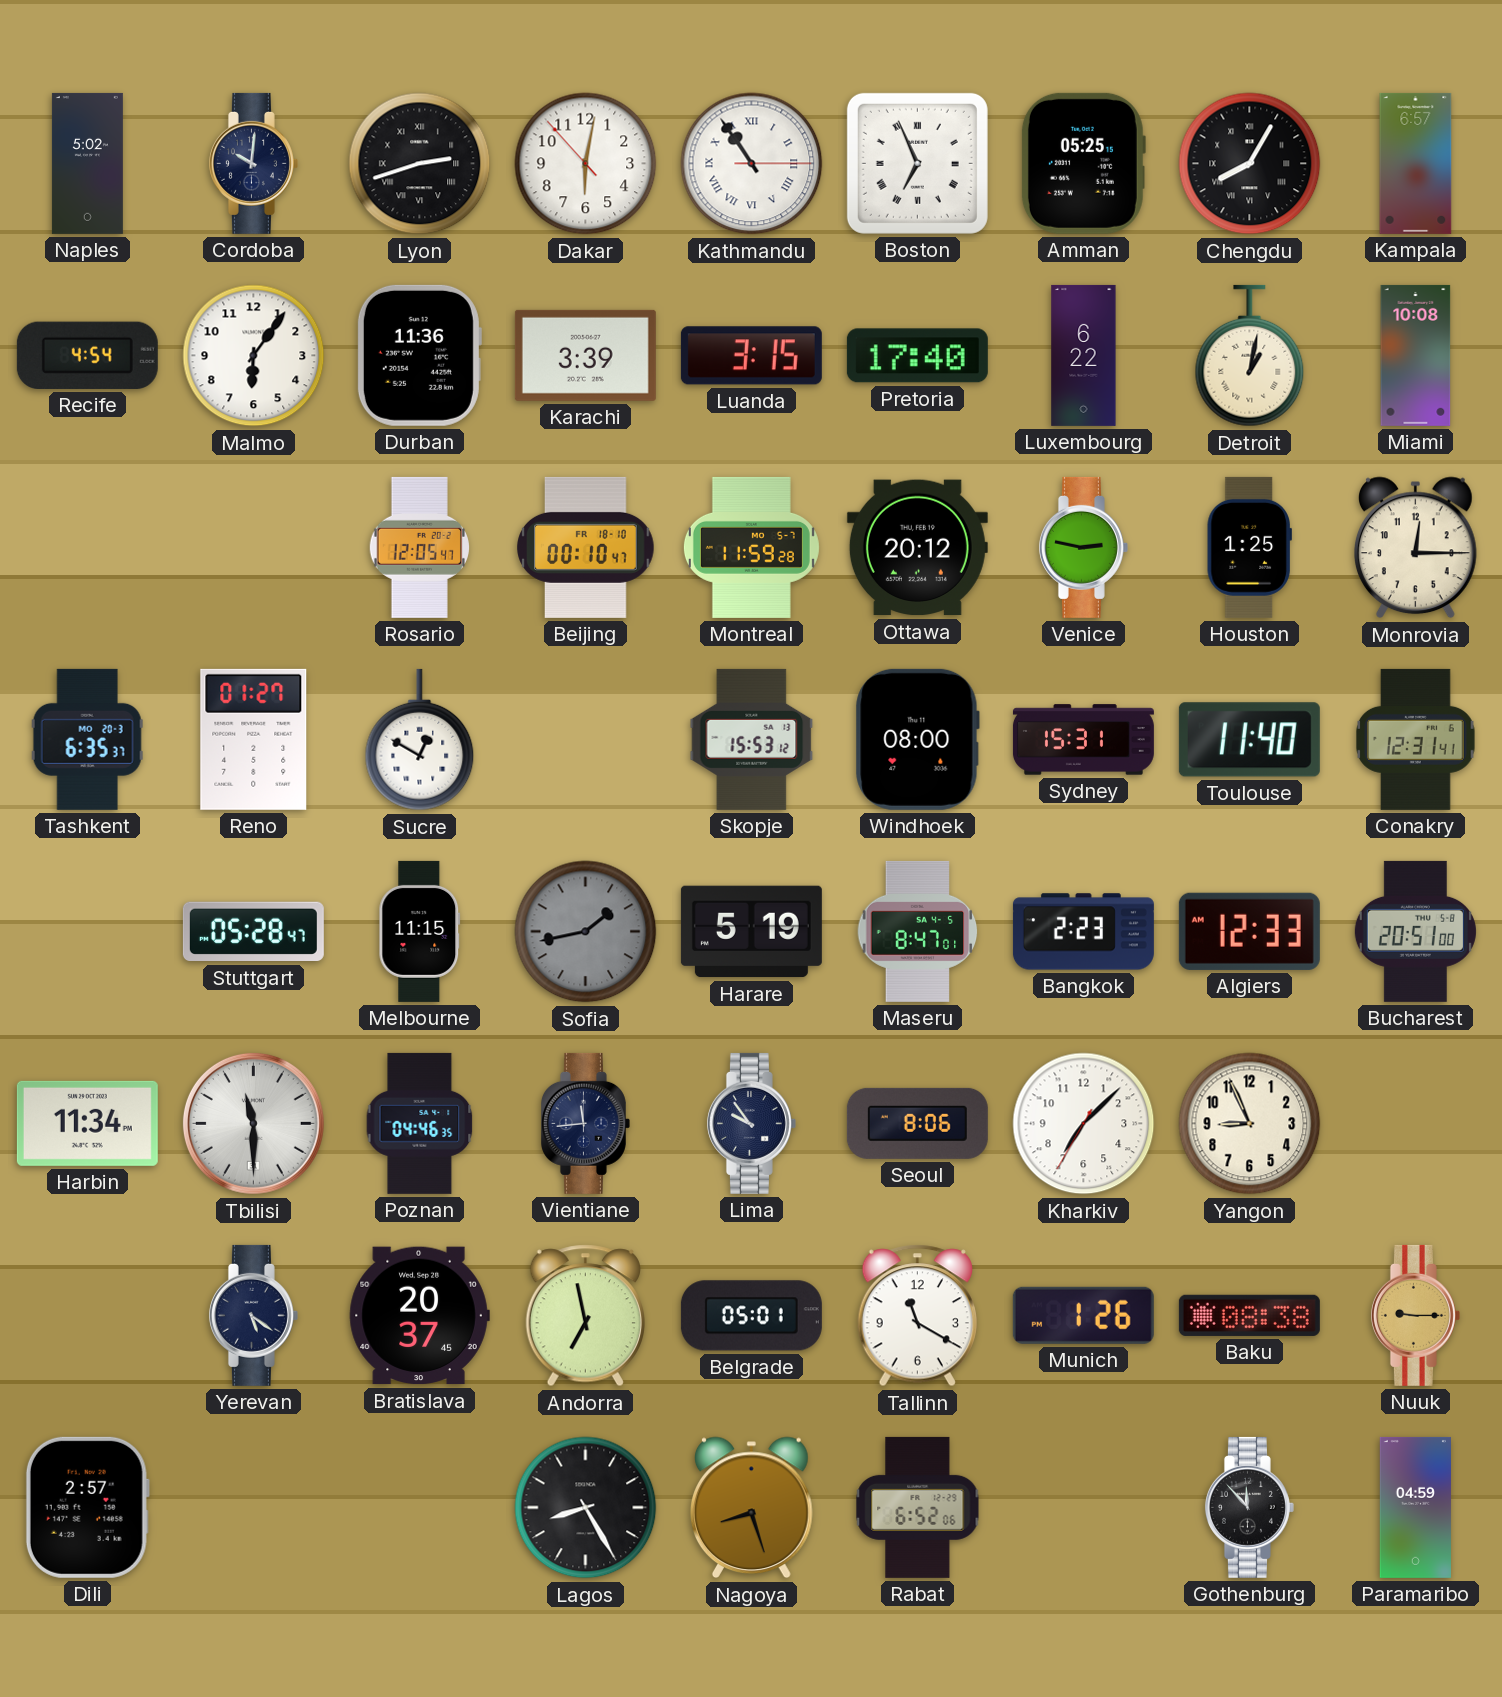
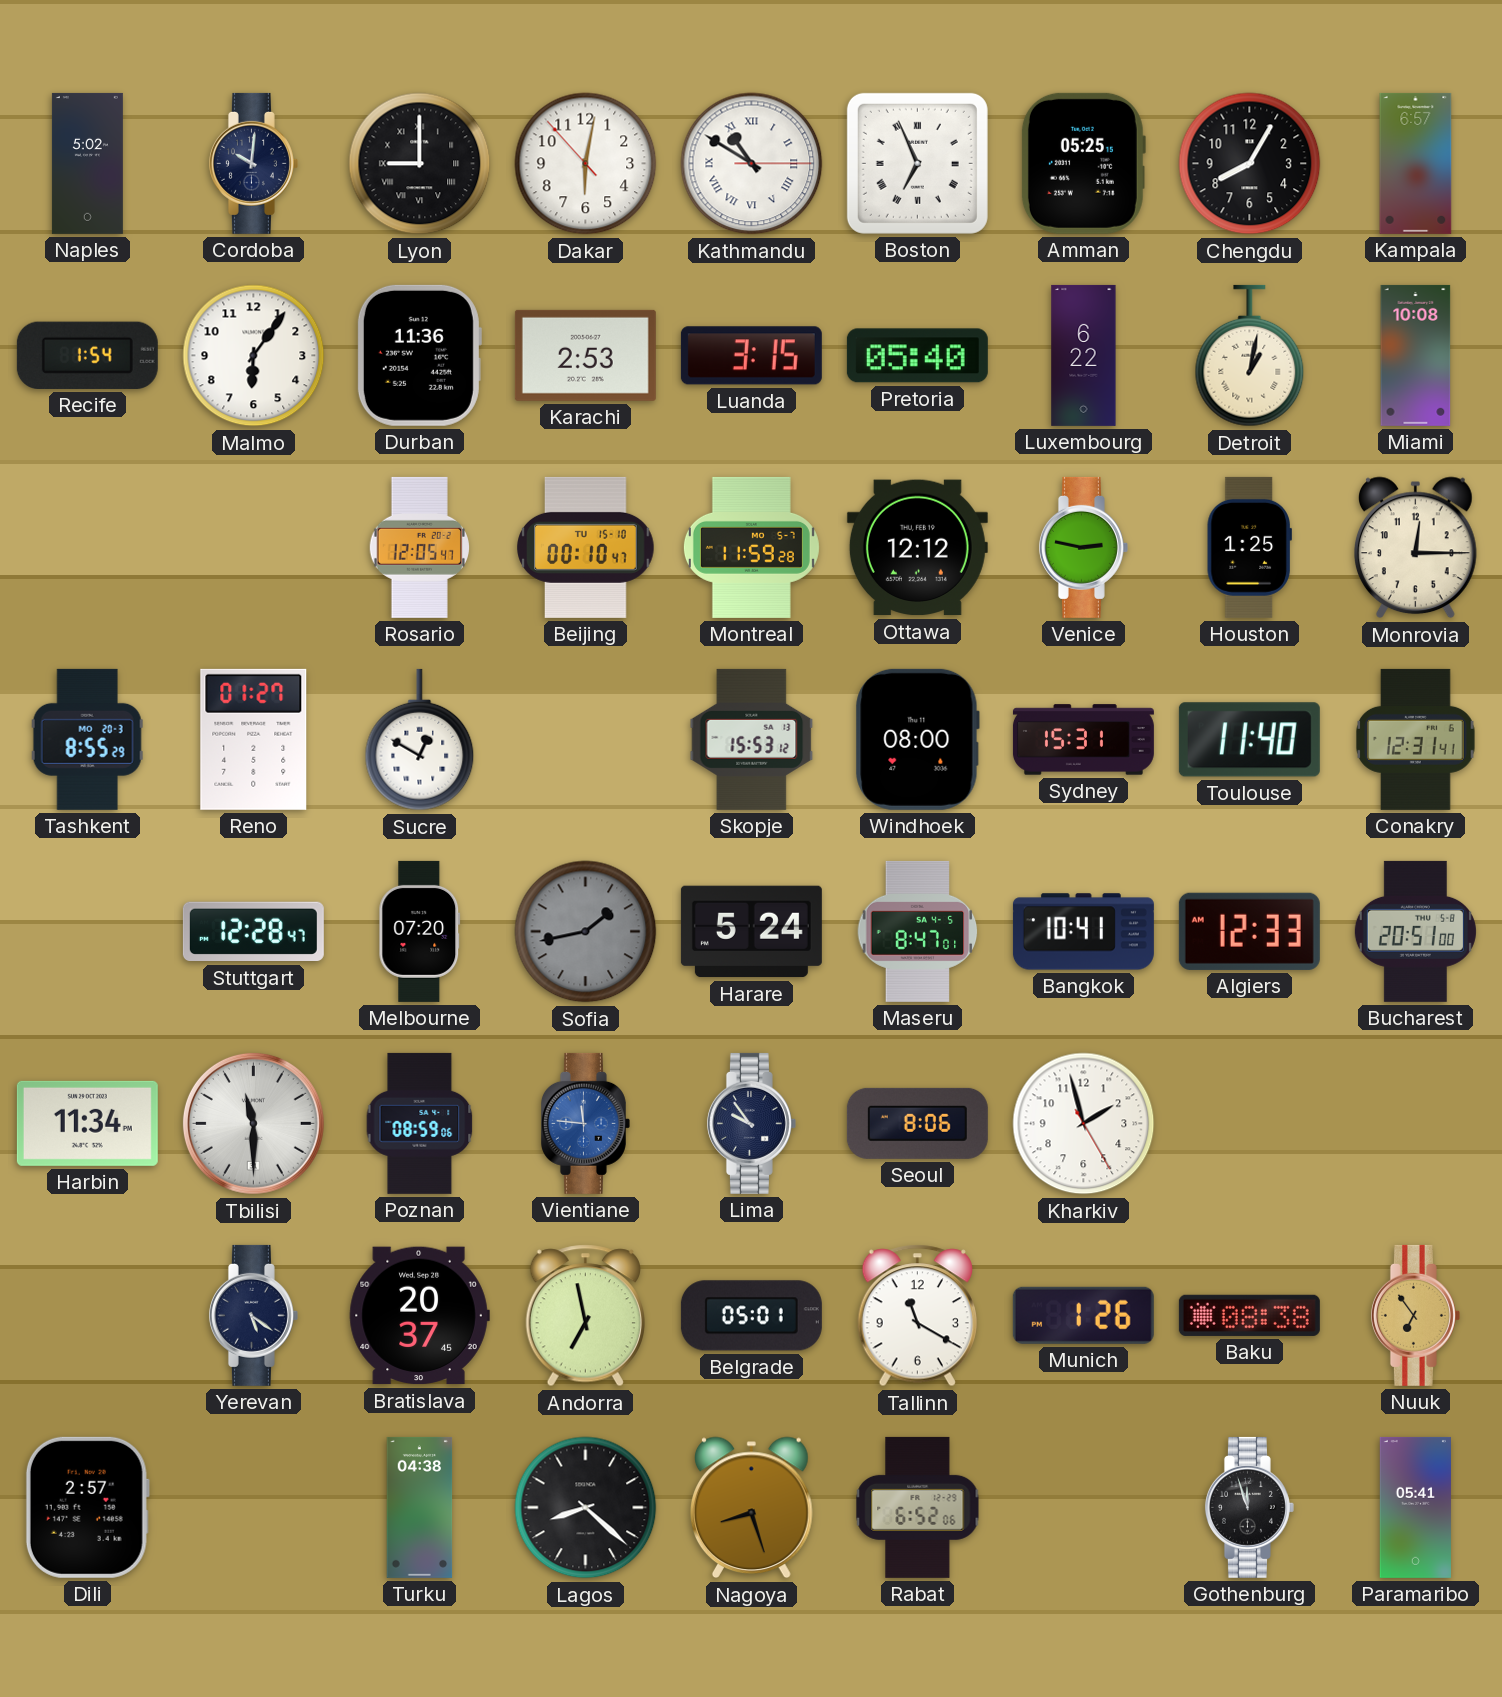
Lyon: 2:42 -> 9:00 (420, 164)
Kathmandu: 10:54 -> 10:50 (752, 164)
Chengdu numerals: Roman -> Arabic (1250, 164)
Recife: 4:54 -> 1:54 (87, 355)
Karachi: 3:39 -> 2:53 (585, 355)
Pretoria: 17:40 -> 05:40 (917, 356)
Beijing date: FR 18-10 -> TU 15-10 (586, 547)
Ottawa: 20:12 -> 12:12 (917, 548)
Tashkent: 6:35 -> 8:55 (87, 739)
Stuttgart: 05:28 -> 12:28 (253, 932)
Melbourne: 11:15 -> 07:20 (420, 931)
Harare: 5:19 -> 5:24 (751, 932)
Bangkok: 2:23 -> 10:41 (1083, 932)
Poznan: 04:46 -> 08:59 (420, 1123)
Vientiane: 11:44 -> 11:46 (585, 1123)
Vientiane dial: navy -> blue (585, 1123)
Kharkiv: 7:07 -> 1:57 (1084, 1124)
Yangon: 8:56 -> none (1250, 1124)
Nuuk: 9:15 -> 6:54 (1415, 1315)
Turku: none -> 04:38 (420, 1507)
Lagos: 8:25 -> 8:22 (586, 1508)
Gothenburg: 11:53 -> 11:57 (1249, 1507)
Paramaribo: 04:59 -> 05:41 (1415, 1507)
